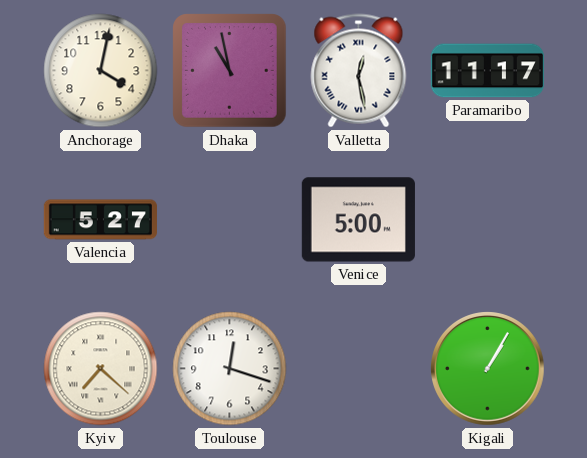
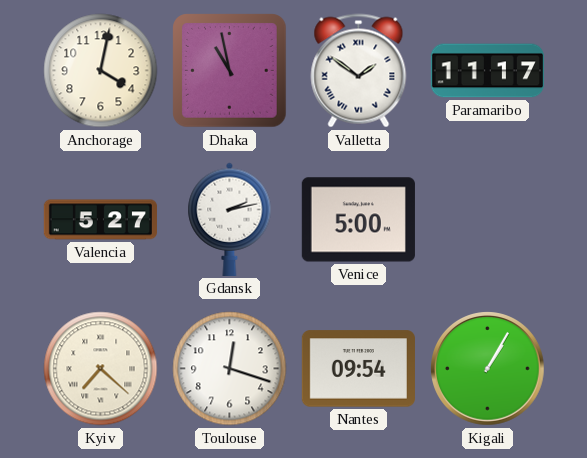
Valletta: 12:28 -> 1:51 (359, 71)
Gdansk: none -> 2:13 (230, 219)
Nantes: none -> 09:54 (358, 369)
